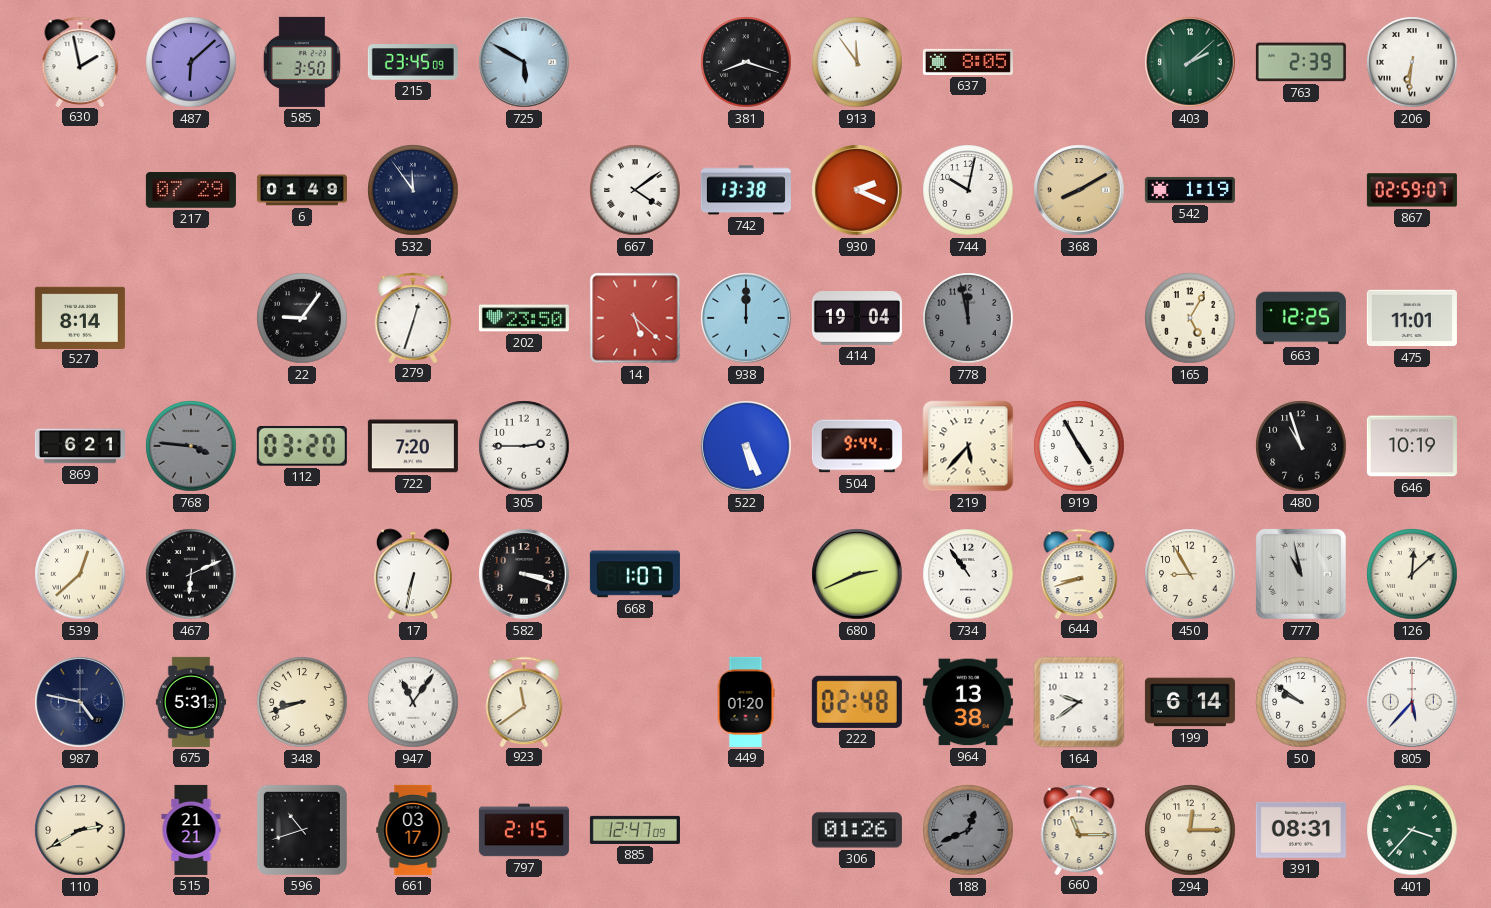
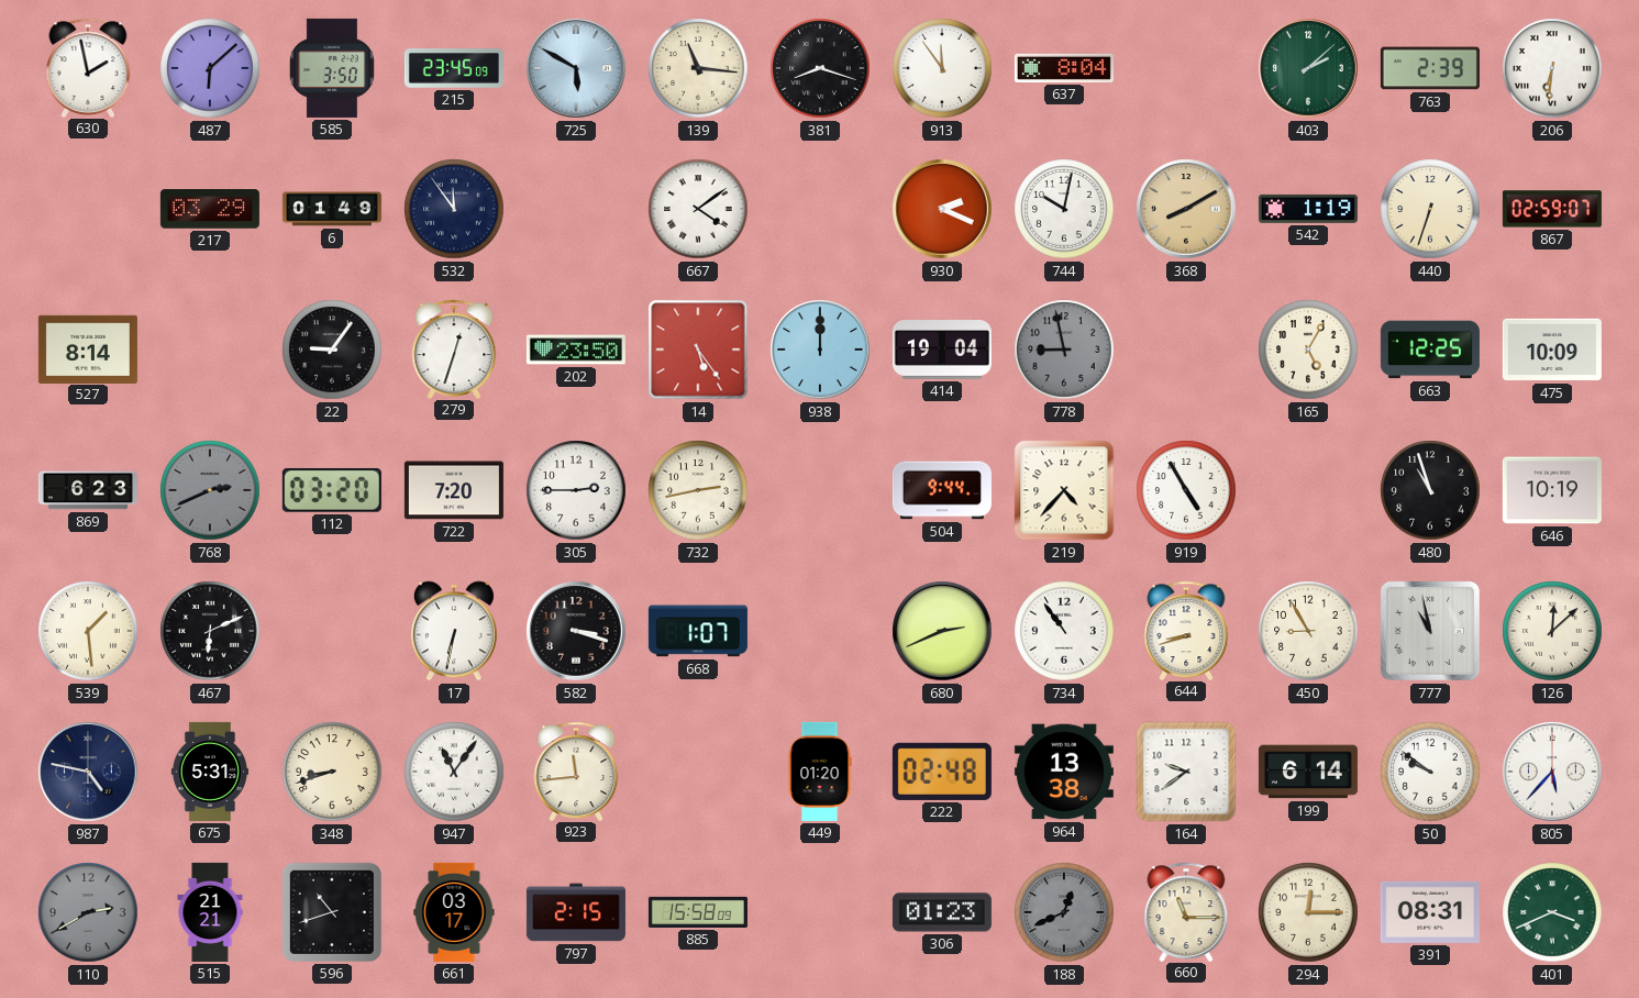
139: none -> 11:16 (698, 68)
637: 8:05 -> 8:04 (1064, 68)
217: 07:29 -> 03:29 (210, 209)
742: 13:38 -> none (746, 190)
440: none -> 6:33 (1430, 209)
14: 5:22 -> 5:24 (698, 350)
778: 11:58 -> 8:58 (1064, 350)
475: 11:01 -> 10:09 (1552, 350)
869: 6:21 -> 6:23 (88, 490)
768: 3:46 -> 2:41 (210, 490)
732: none -> 2:43 (698, 490)
522: 5:26 -> none (746, 446)
219: 5:37 -> 4:37 (1064, 490)
539: 12:38 -> 1:29 (88, 631)
923: 11:39 -> 11:44 (576, 770)
110 dial: cream -> grey (88, 912)
885: 12:47 -> 15:58 (698, 912)
306: 01:26 -> 01:23 (942, 912)
401: 3:37 -> 3:41 (1552, 912)
